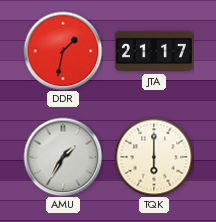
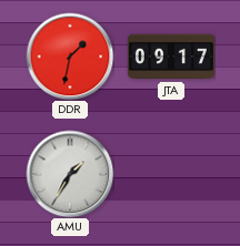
JTA: 21:17 -> 09:17 (171, 57)
TQK: 6:00 -> none (154, 157)
